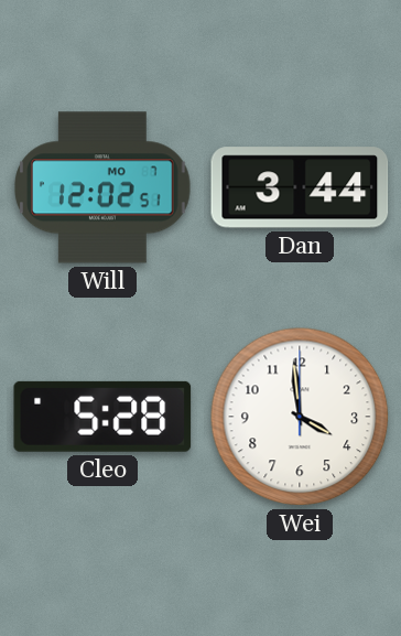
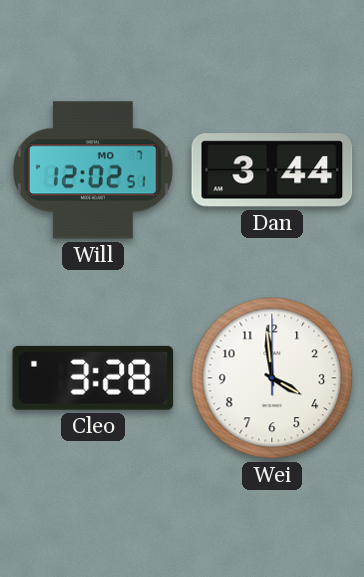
Cleo: 5:28 -> 3:28 (93, 378)
